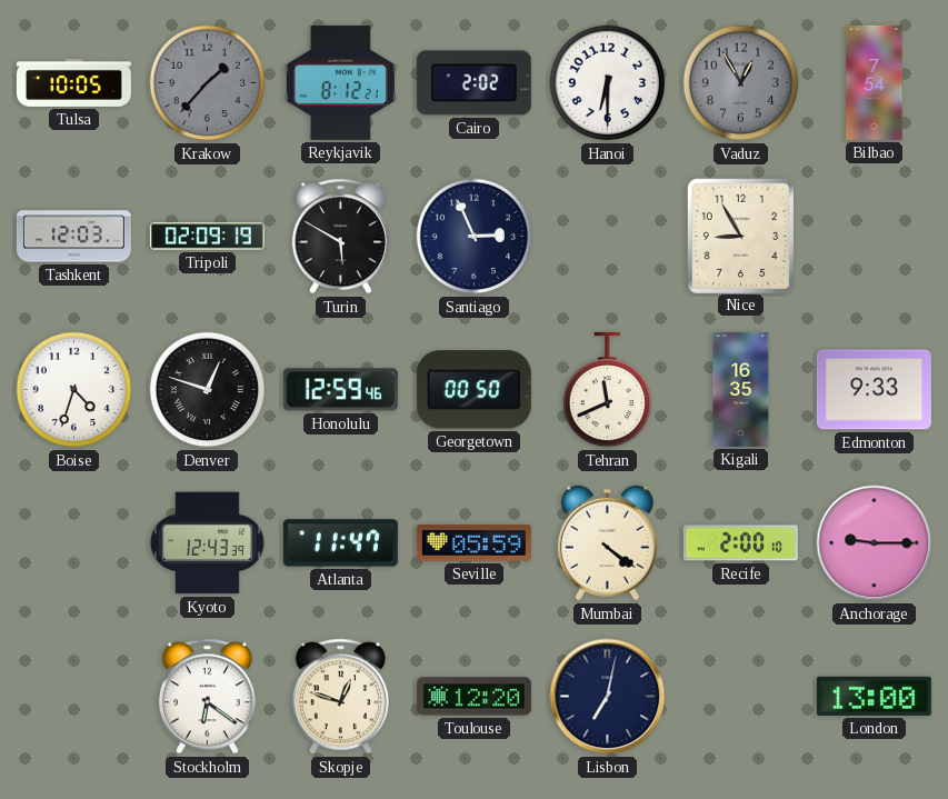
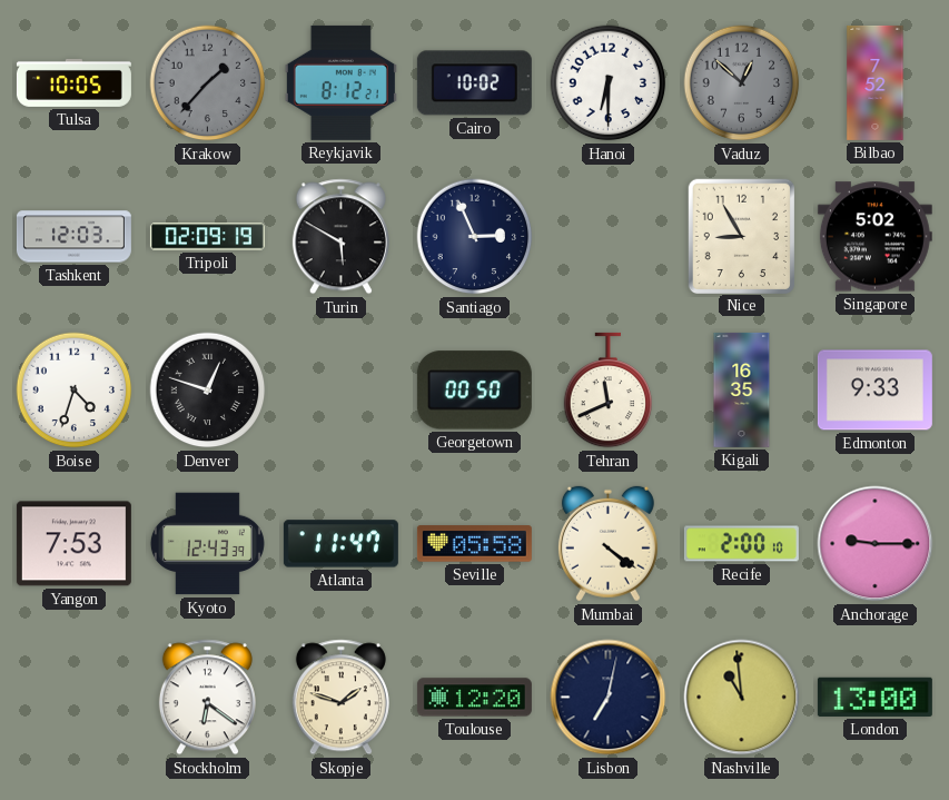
Cairo: 2:02 -> 10:02 (474, 83)
Vaduz: 12:55 -> 12:52 (742, 83)
Bilbao: 7:54 -> 7:52 (876, 82)
Singapore: none -> 5:02 (874, 237)
Honolulu: 12:59 -> none (340, 390)
Yangon: none -> 7:53 (73, 544)
Seville: 05:59 -> 05:58 (474, 544)
Skopje: 12:48 -> 1:48 (340, 698)
Nashville: none -> 10:59 (742, 698)
